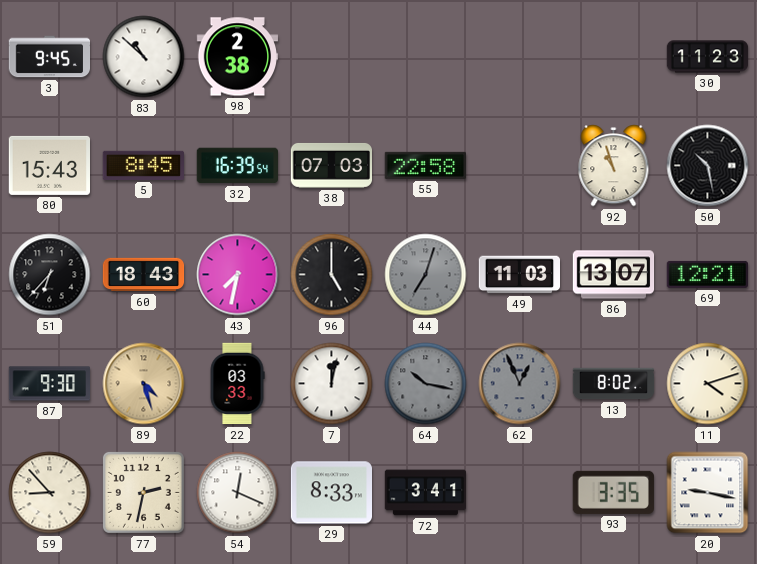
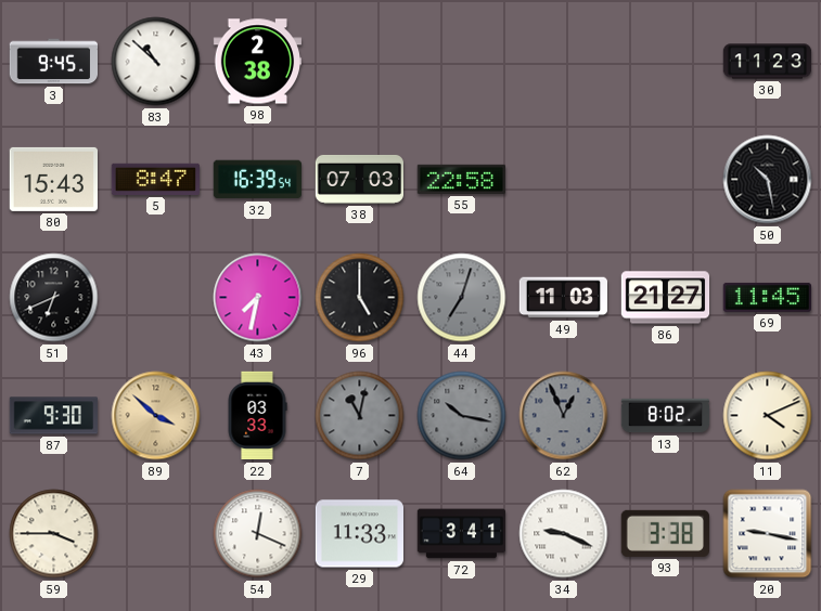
5: 8:45 -> 8:47 (155, 179)
92: 10:57 -> none (614, 166)
51: 6:37 -> 6:41 (54, 298)
60: 18:43 -> none (144, 275)
86: 13:07 -> 21:27 (666, 298)
69: 12:21 -> 11:45 (767, 297)
89: 4:27 -> 3:52 (156, 416)
7: 12:02 -> 11:02 (360, 416)
7 dial: white -> grey (360, 416)
11: 4:12 -> 4:11 (768, 416)
59: 8:53 -> 3:45 (54, 534)
77: 2:32 -> none (143, 492)
29: 8:33 -> 11:33 (359, 534)
34: none -> 9:19 (564, 534)
93: 3:35 -> 3:38 (665, 533)
